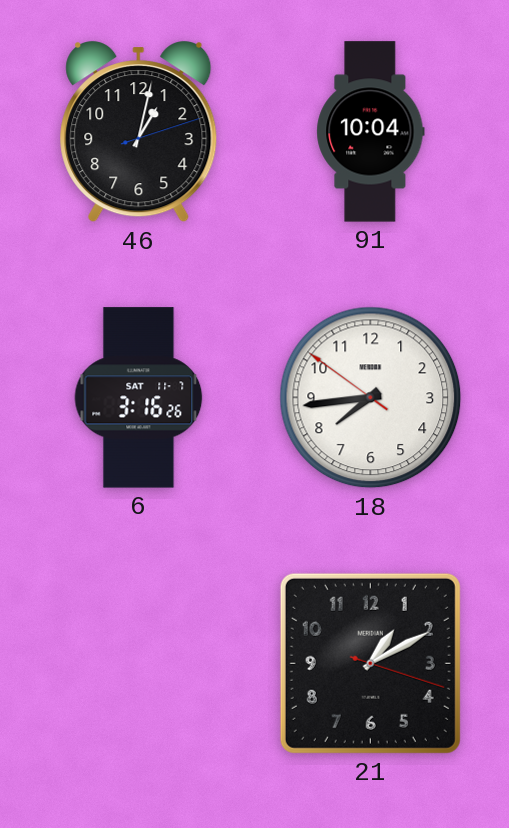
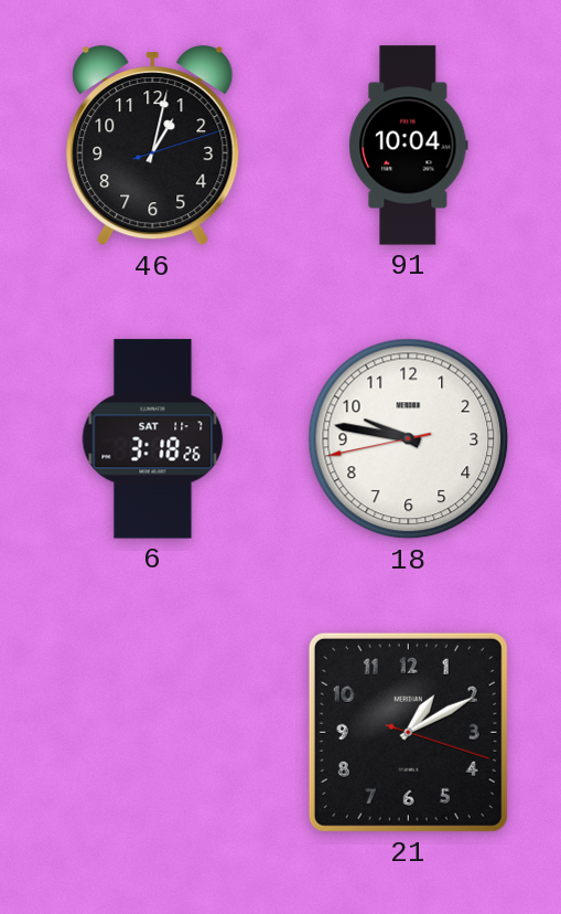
6: 3:16 -> 3:18 (153, 439)
18: 7:43 -> 9:46 (409, 439)
